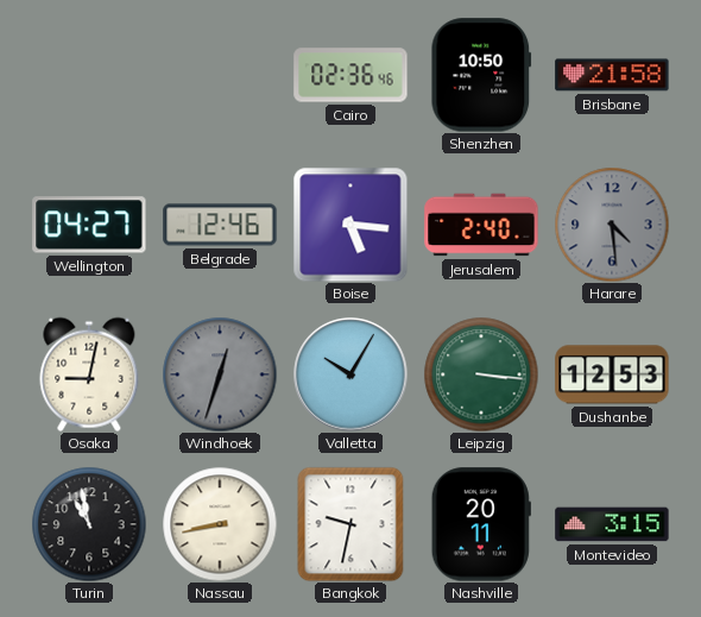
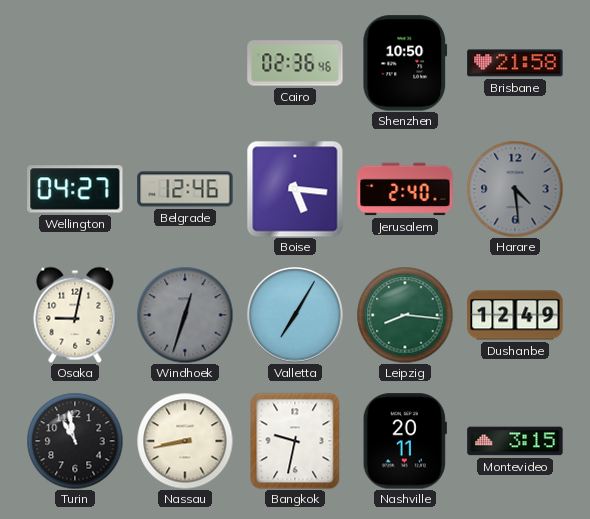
Valletta: 10:05 -> 7:05 (295, 315)
Leipzig: 3:16 -> 8:16 (405, 315)
Dushanbe: 12:53 -> 12:49 (515, 315)
